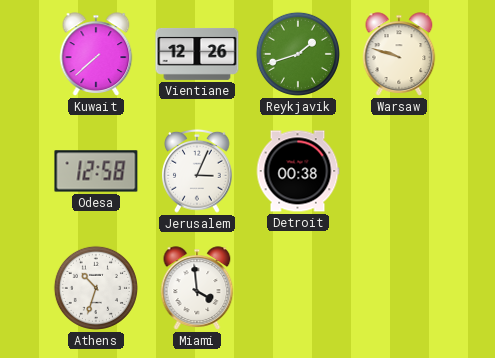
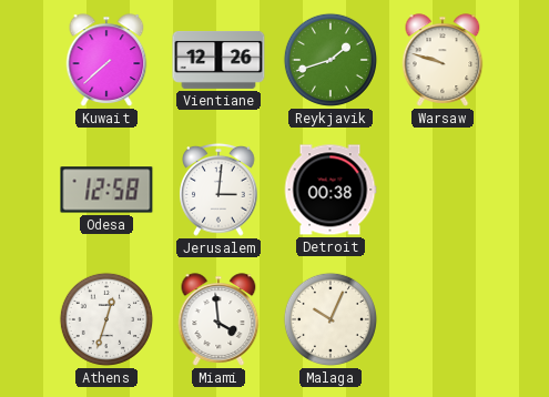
Jerusalem: 3:04 -> 3:01 (218, 190)
Athens: 10:33 -> 12:33 (106, 319)
Malaga: none -> 10:04 (331, 319)
